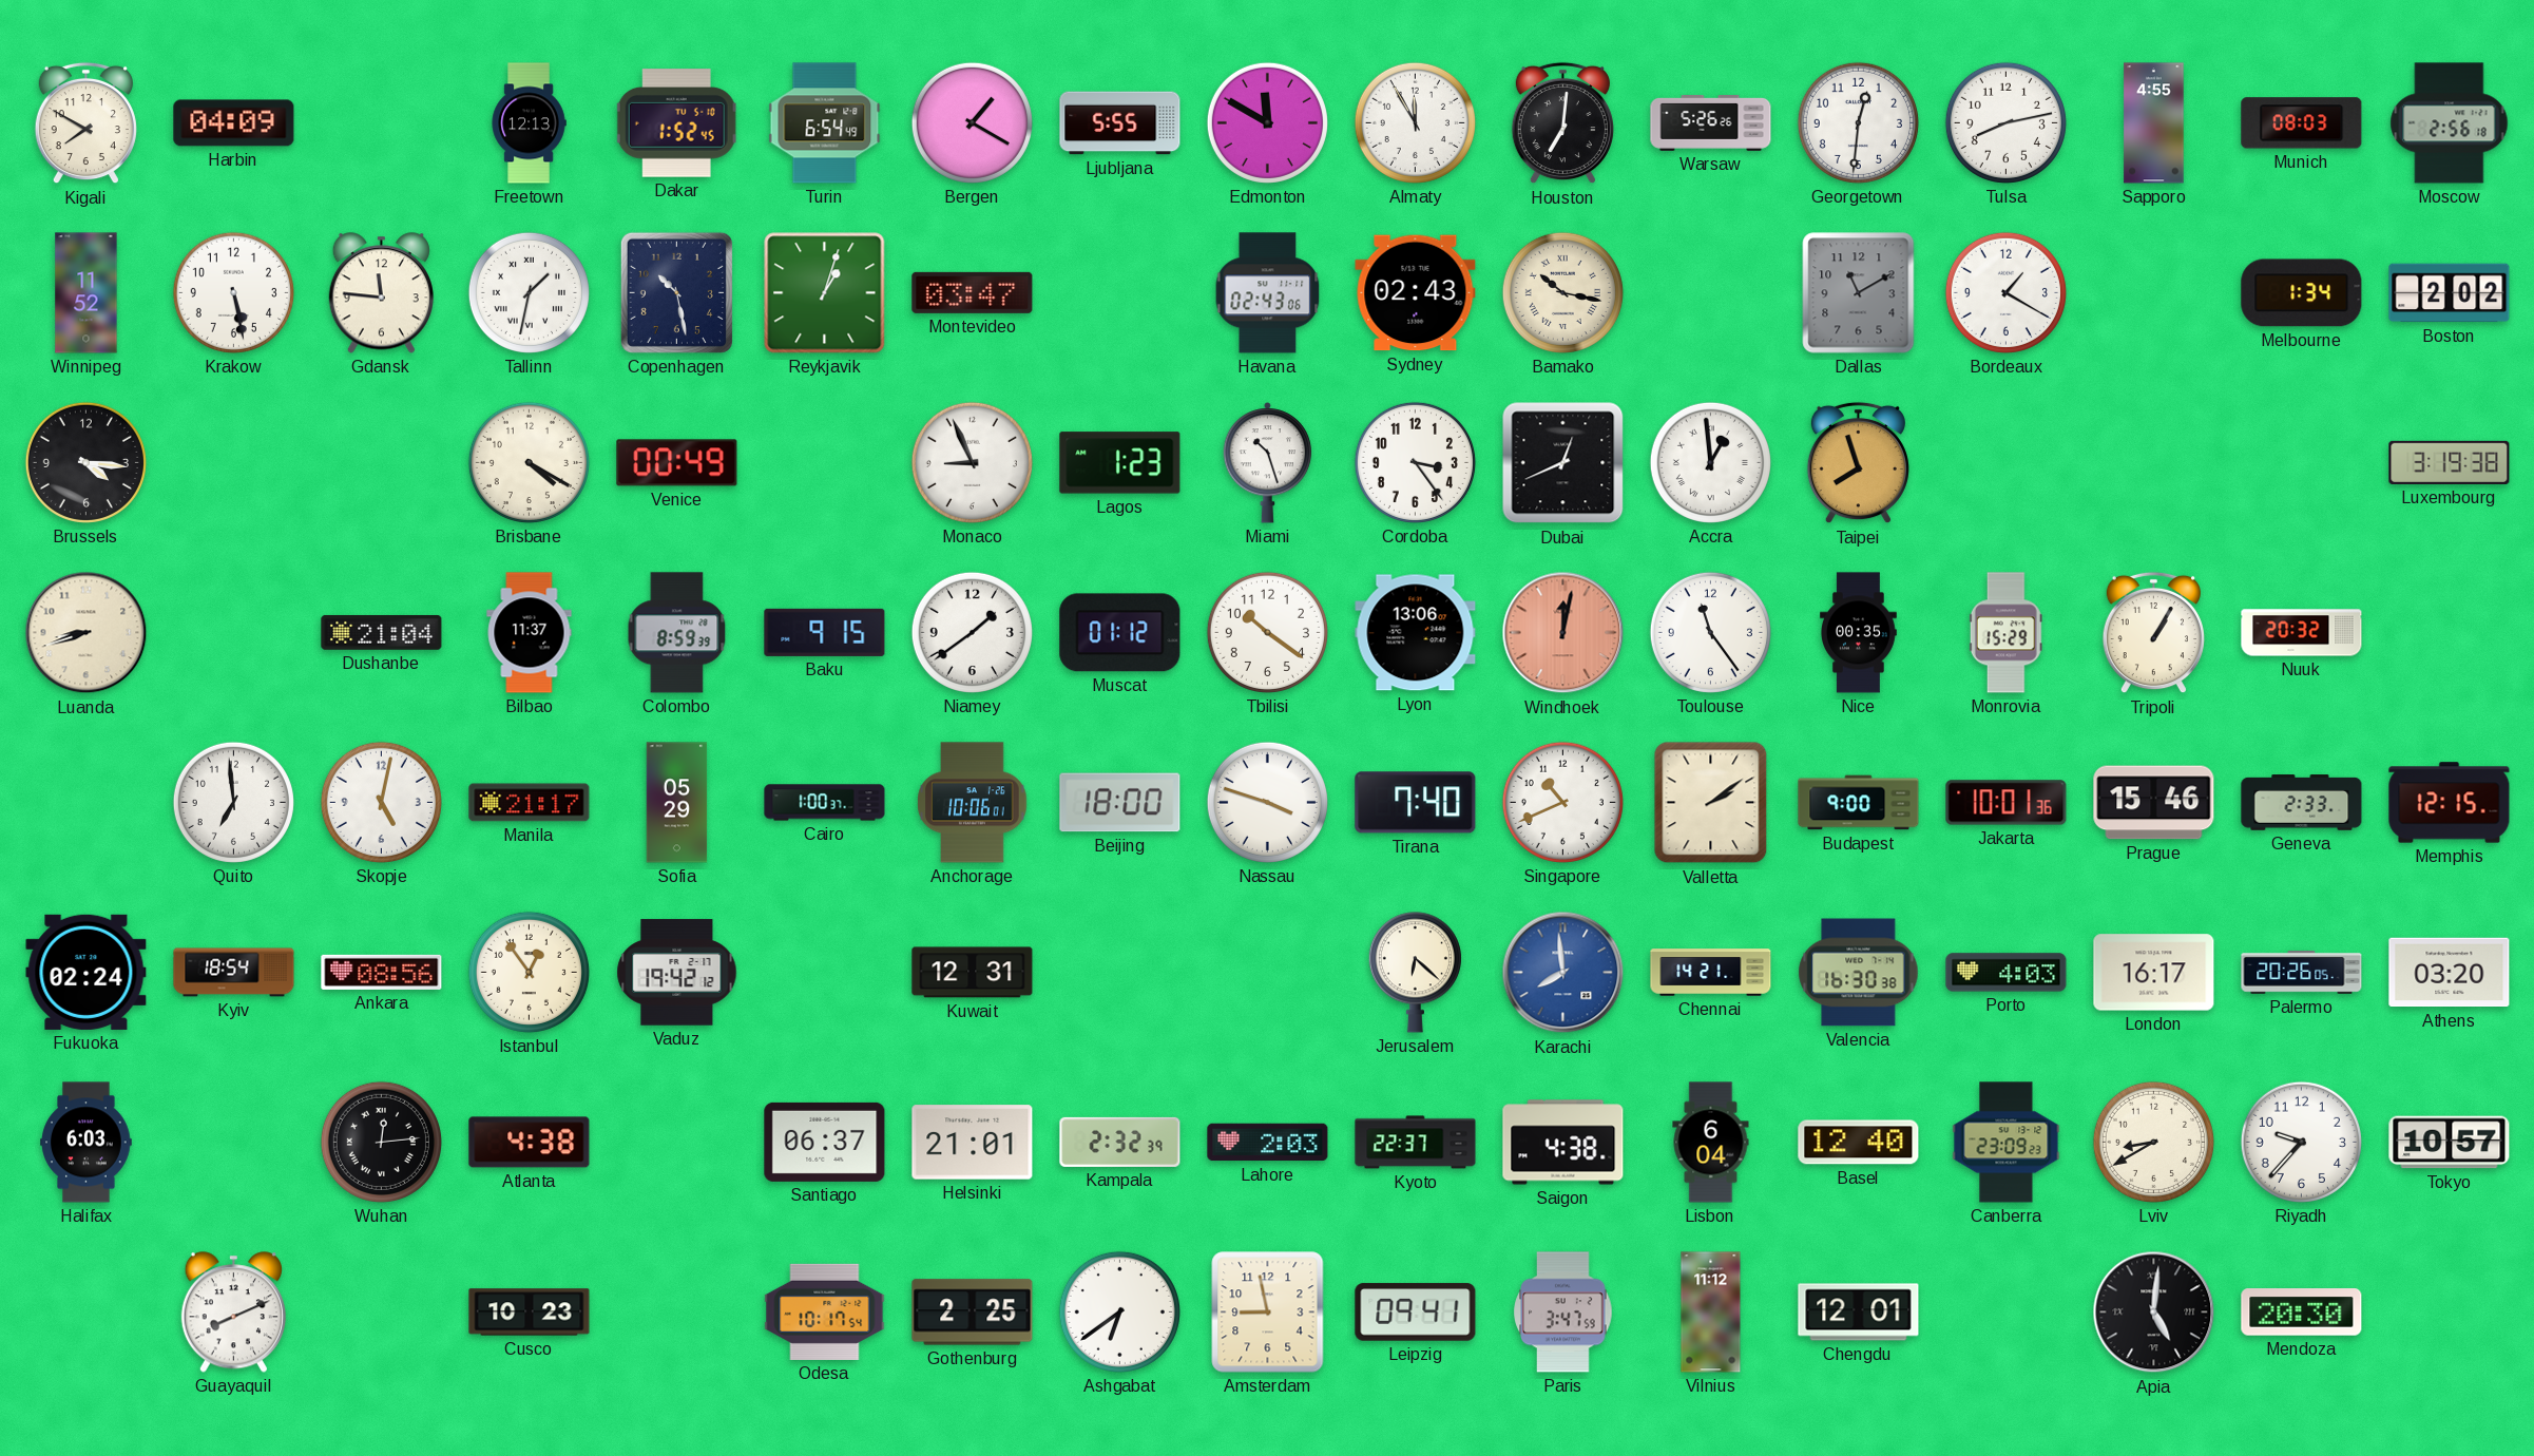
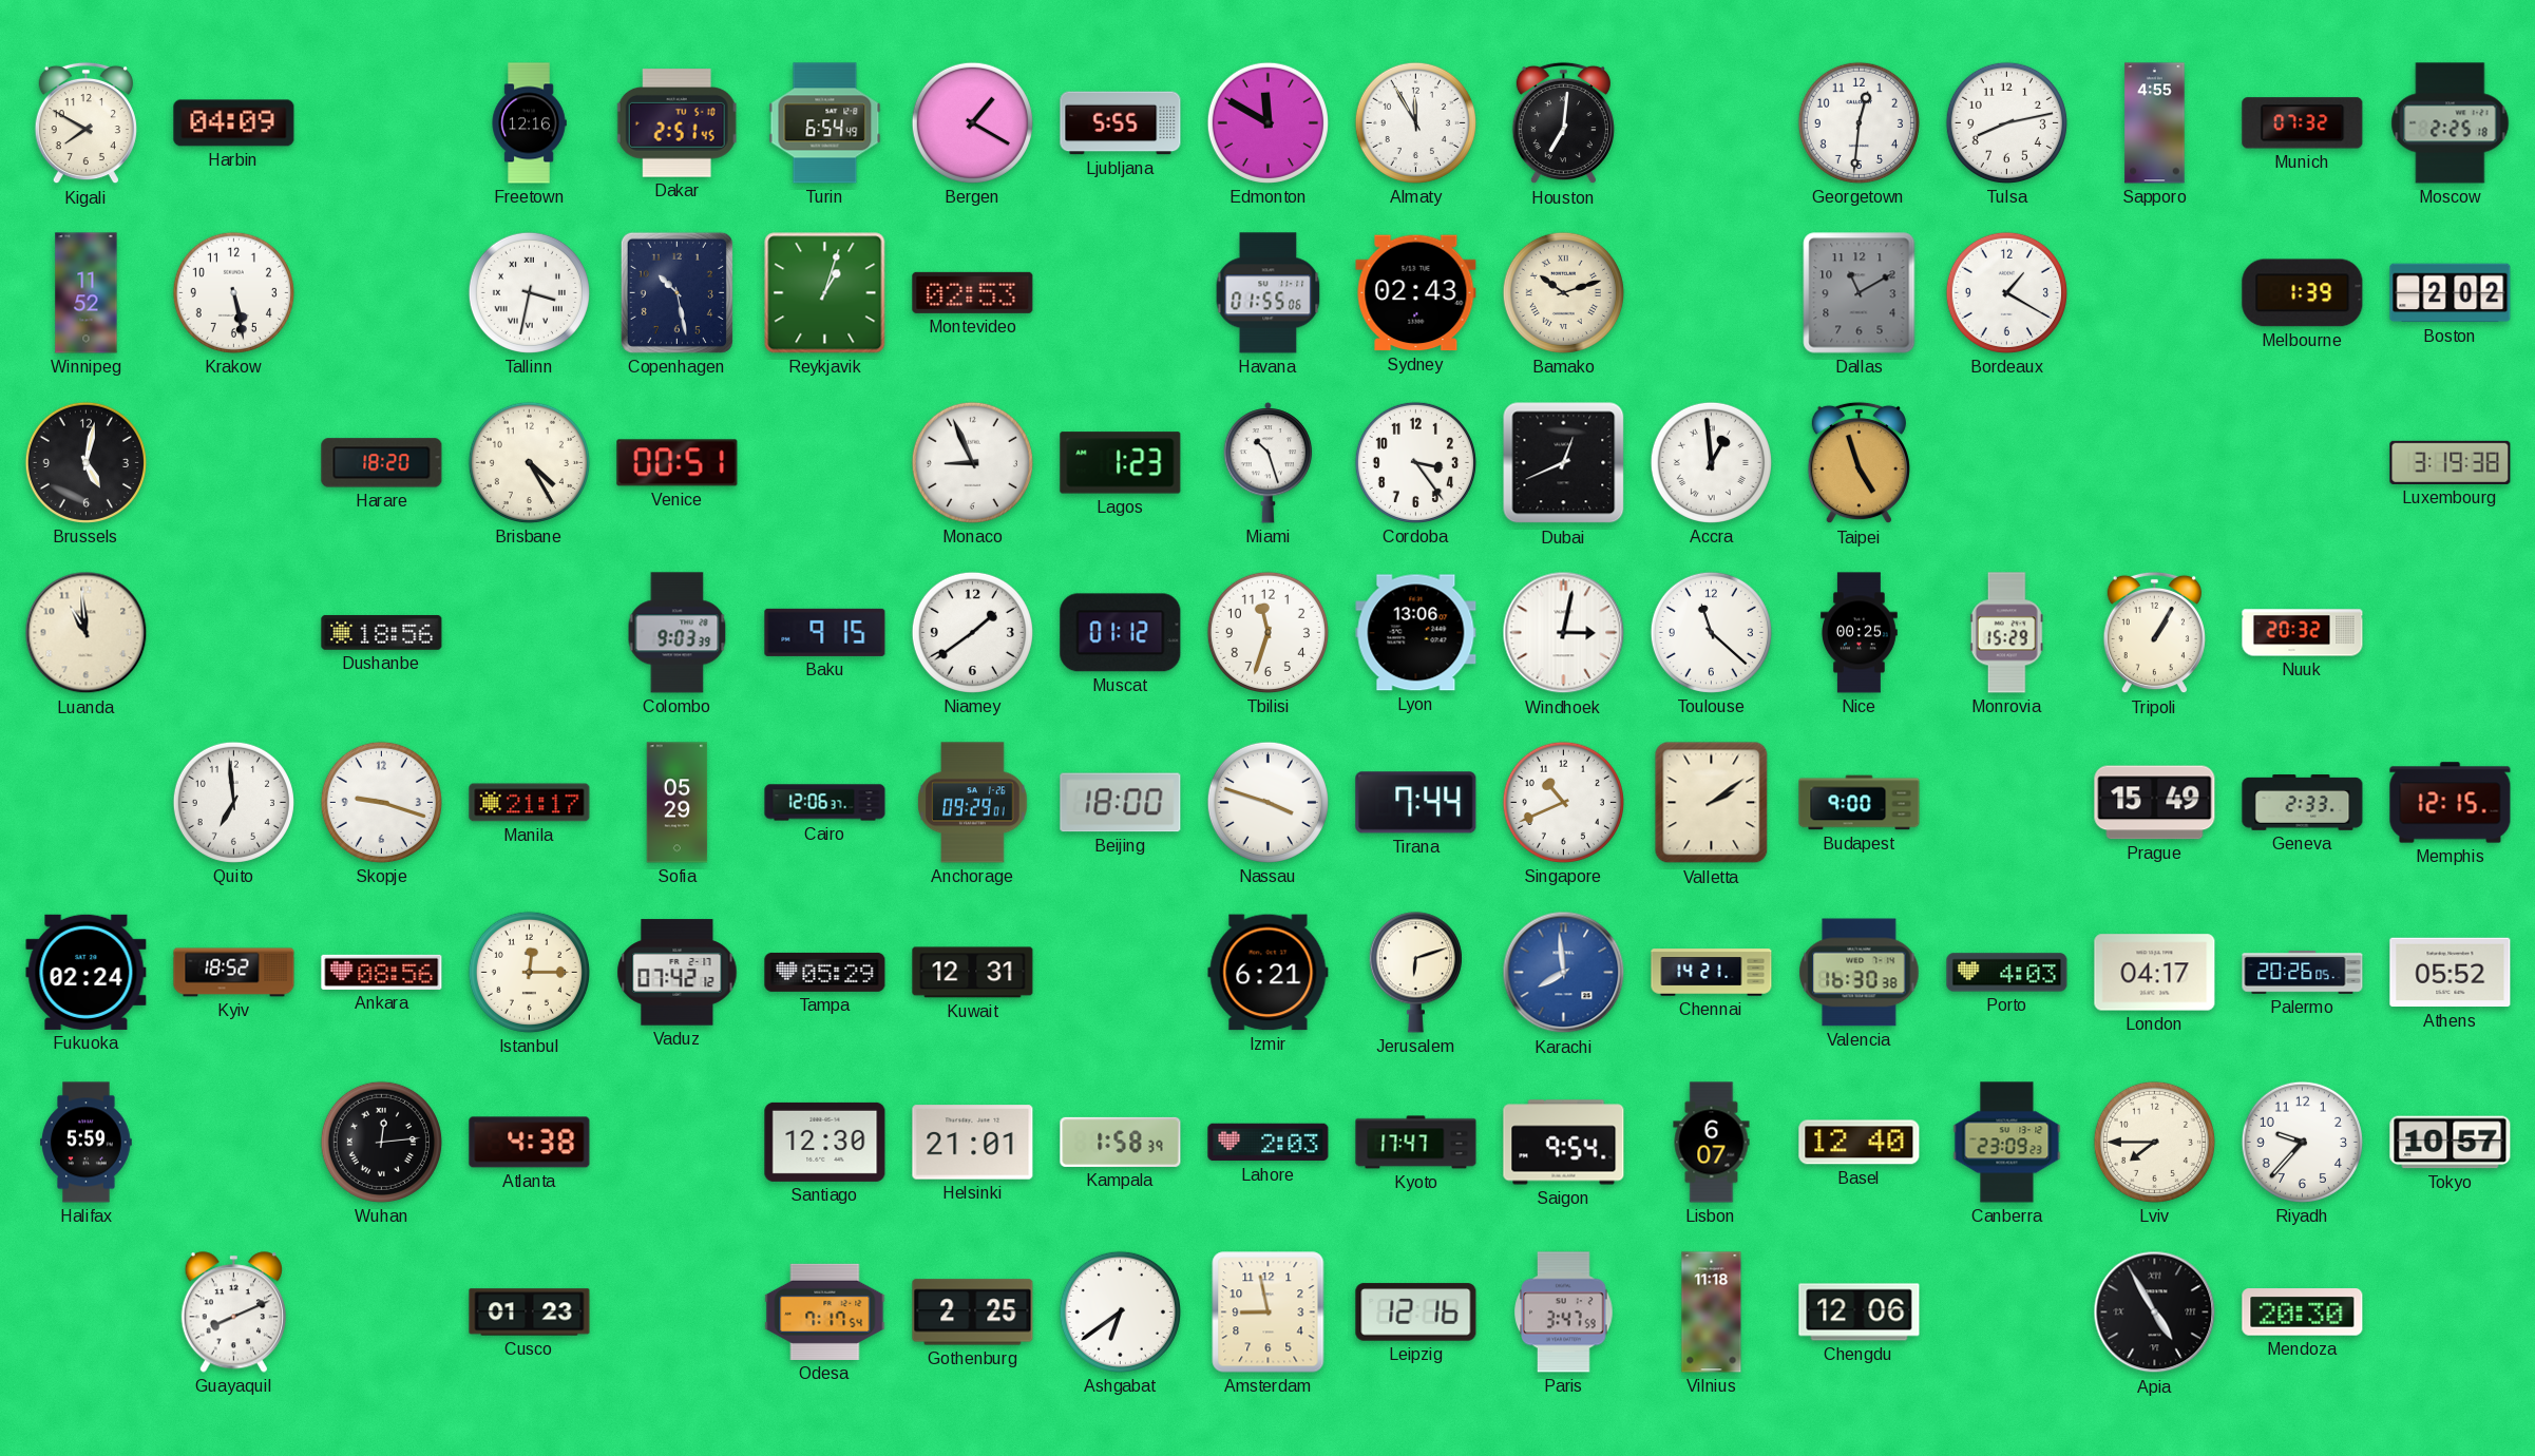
Freetown: 12:13 -> 12:16 (529, 123)
Dakar: 1:52 -> 2:51 (676, 123)
Warsaw: 5:26 -> none (1711, 123)
Munich: 08:03 -> 07:32 (2303, 123)
Moscow: 2:56 -> 2:25 (2451, 123)
Gdansk: 11:46 -> none (381, 293)
Tallinn: 1:32 -> 3:32 (529, 292)
Montevideo: 03:47 -> 02:53 (973, 292)
Havana: 02:43 -> 01:55 (1269, 293)
Bamako: 10:17 -> 10:12 (1563, 292)
Melbourne: 1:34 -> 1:39 (2303, 293)
Brussels: 4:16 -> 5:02 (85, 462)
Harare: none -> 18:20 (382, 463)
Brisbane: 4:20 -> 4:25 (529, 462)
Venice: 00:49 -> 00:51 (678, 463)
Taipei: 7:57 -> 4:57 (1859, 463)
Luanda: 8:42 -> 10:59 (87, 633)
Dushanbe: 21:04 -> 18:56 (382, 632)
Bilbao: 11:37 -> none (530, 633)
Colombo: 8:59 -> 9:03 (678, 633)
Tbilisi: 10:21 -> 11:33 (1267, 632)
Windhoek: 12:02 -> 3:02 (1564, 633)
Windhoek dial: salmon -> white (1564, 633)
Toulouse: 11:24 -> 11:22 (1711, 632)
Nice: 00:35 -> 00:25 (1860, 633)
Skopje: 5:02 -> 9:18 (381, 802)
Cairo: 1:00 -> 12:06 (825, 803)
Anchorage: 10:06 -> 09:29 (973, 803)
Tirana: 7:40 -> 7:44 (1416, 803)
Jakarta: 10:01 -> none (2007, 803)
Prague: 15:46 -> 15:49 (2155, 803)
Kyiv: 18:54 -> 18:52 (234, 973)
Istanbul: 12:54 -> 12:15 (529, 972)
Vaduz: 19:42 -> 07:42 (678, 973)
Tampa: none -> 05:29 (825, 972)
Izmir: none -> 6:21 (1269, 973)
Jerusalem: 6:22 -> 6:12 (1415, 973)
London: 16:17 -> 04:17 (2155, 973)
Athens: 03:20 -> 05:52 (2451, 973)
Halifax: 6:03 -> 5:59 (87, 1143)
Santiago: 06:37 -> 12:30 (825, 1142)
Kampala: 2:32 -> 1:58 (1121, 1142)
Kyoto: 22:37 -> 17:47 (1416, 1143)
Saigon: 4:38 -> 9:54 (1564, 1143)
Lisbon: 6:04 -> 6:07 (1712, 1143)
Lviv: 8:40 -> 7:45 (2154, 1142)
Cusco: 10:23 -> 01:23 (530, 1313)
Odesa: 10:17 -> 7:17 (825, 1311)
Leipzig: 09:41 -> 12:16 (1416, 1313)
Vilnius: 11:12 -> 11:18 (1712, 1313)
Chengdu: 12:01 -> 12:06 (1860, 1313)
Apia: 5:01 -> 4:55 (2155, 1313)
